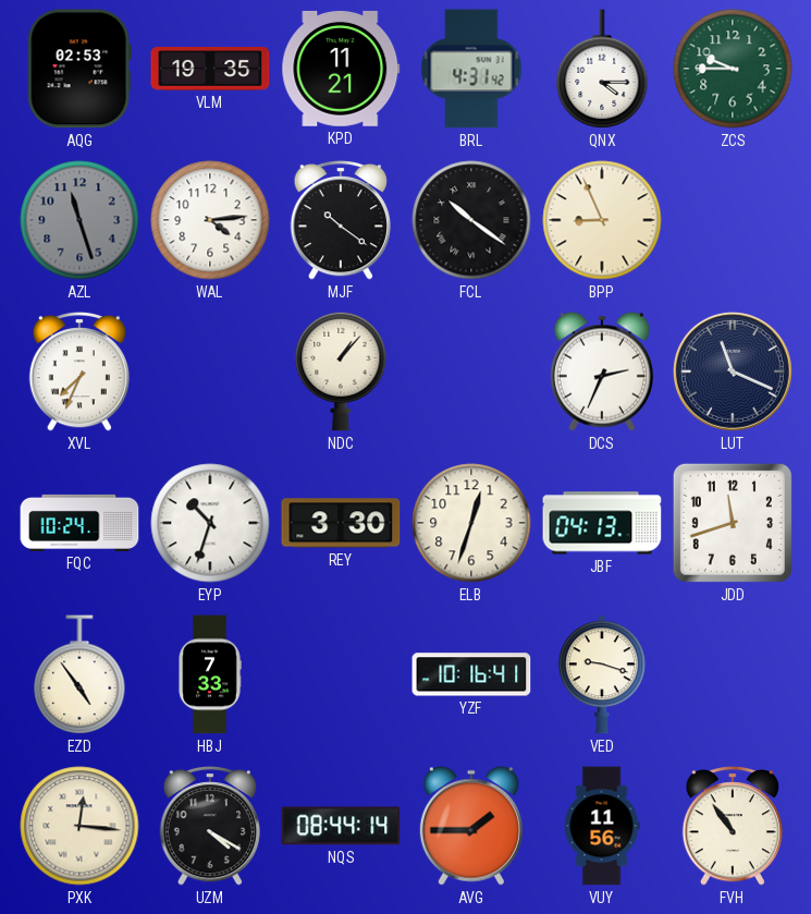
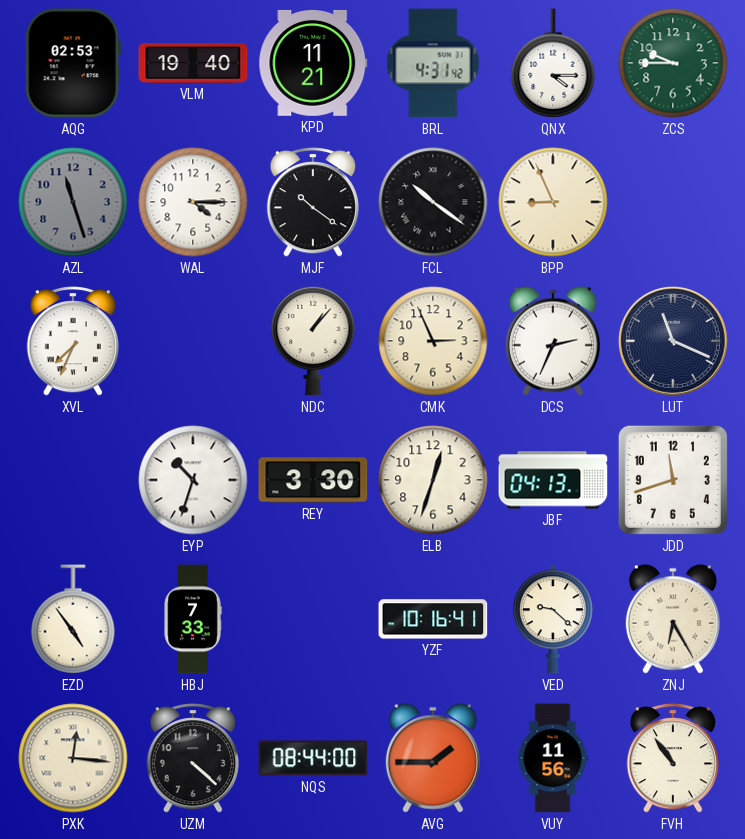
VLM: 19:35 -> 19:40 (193, 64)
WAL: 4:14 -> 4:15 (193, 202)
CMK: none -> 2:56 (433, 341)
FQC: 10:24 -> none (79, 523)
VED: 9:18 -> 9:22 (553, 619)
ZNJ: none -> 6:25 (673, 619)
UZM: 4:20 -> 4:22 (193, 758)
NQS: 08:44:14 -> 08:44:00 (313, 758)
